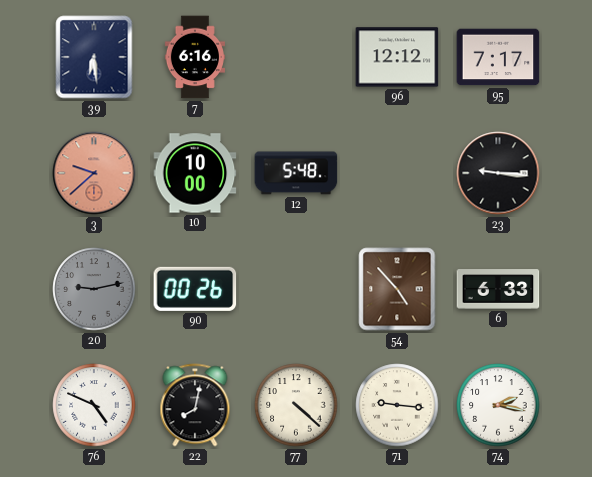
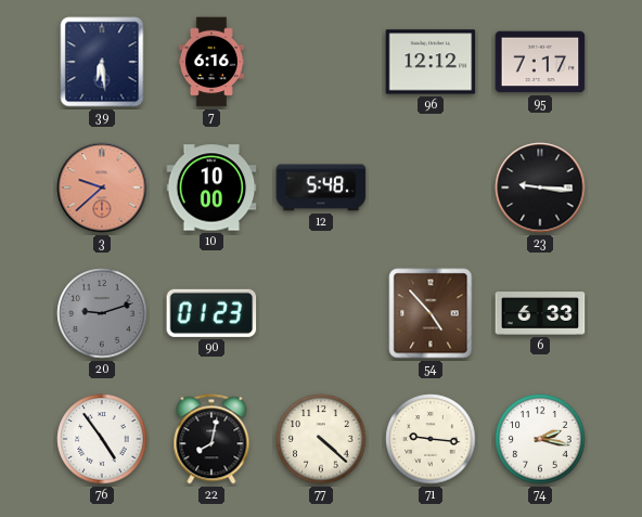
20: 9:13 -> 9:12 (102, 313)
90: 00:26 -> 01:23 (211, 313)
76: 4:49 -> 4:54 (102, 439)
